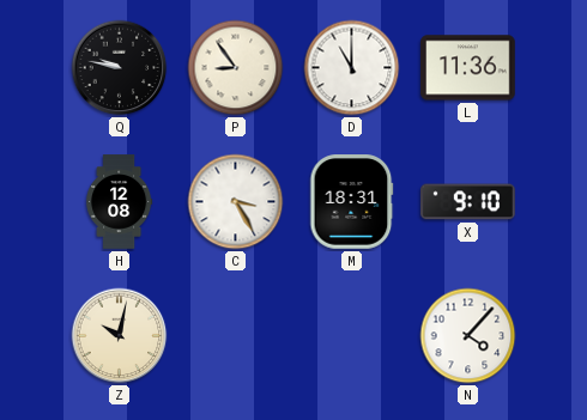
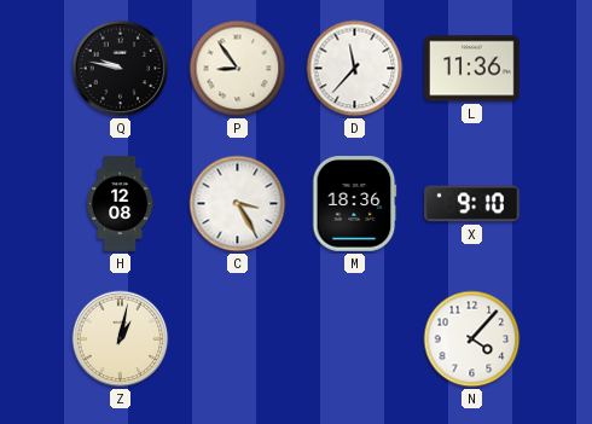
D: 11:00 -> 11:37 (355, 69)
M: 18:31 -> 18:36 (355, 204)
Z: 10:02 -> 1:02 (121, 339)
